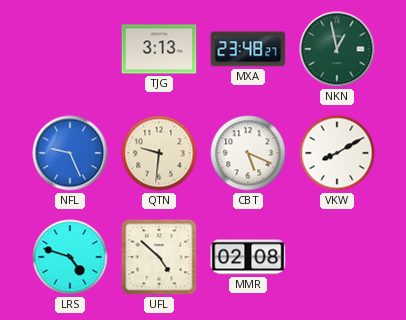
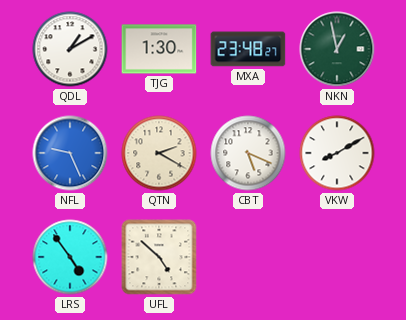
QDL: none -> 1:10 (70, 49)
TJG: 3:13 -> 1:30 (159, 49)
QTN: 9:31 -> 2:20 (159, 153)
LRS: 4:48 -> 4:54 (70, 257)
MMR: 02:08 -> none (248, 257)
